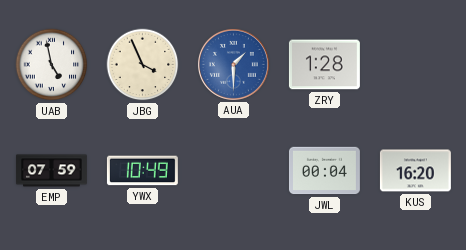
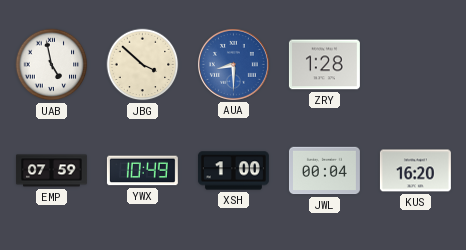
JBG: 3:56 -> 3:52 (143, 65)
AUA: 1:30 -> 8:30 (233, 64)
XSH: none -> 1:00 (233, 171)
